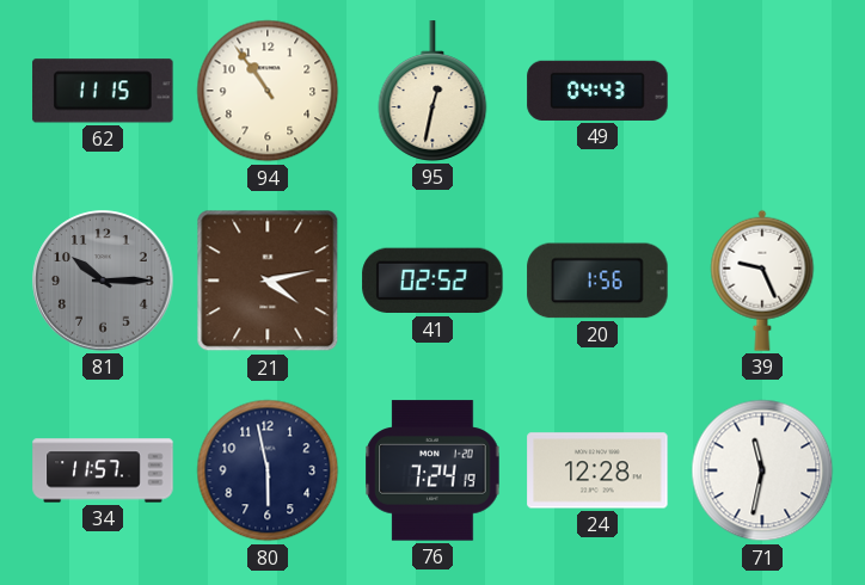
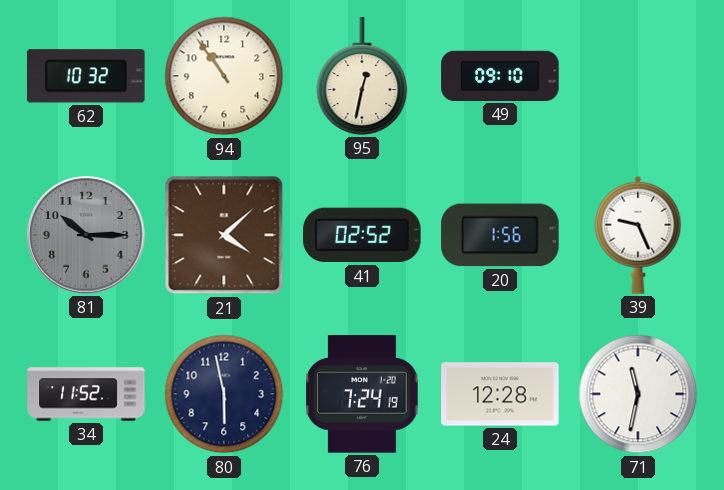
62: 11:15 -> 10:32 (86, 76)
49: 04:43 -> 09:10 (500, 76)
21: 4:13 -> 4:08 (224, 235)
34: 11:57 -> 11:52 (86, 394)
